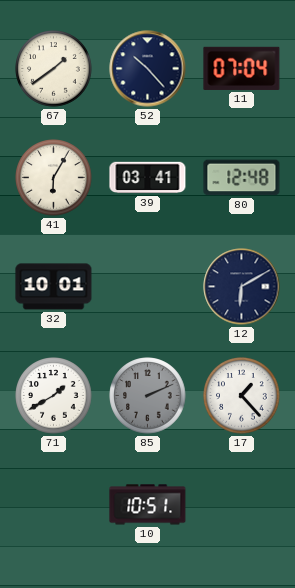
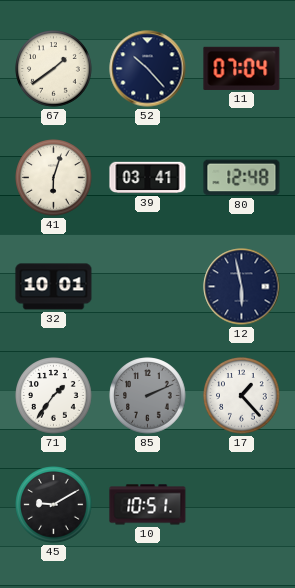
41: 6:05 -> 6:03 (54, 178)
12: 6:10 -> 5:58 (242, 287)
71: 1:40 -> 1:36 (54, 396)
45: none -> 9:10 (54, 505)
